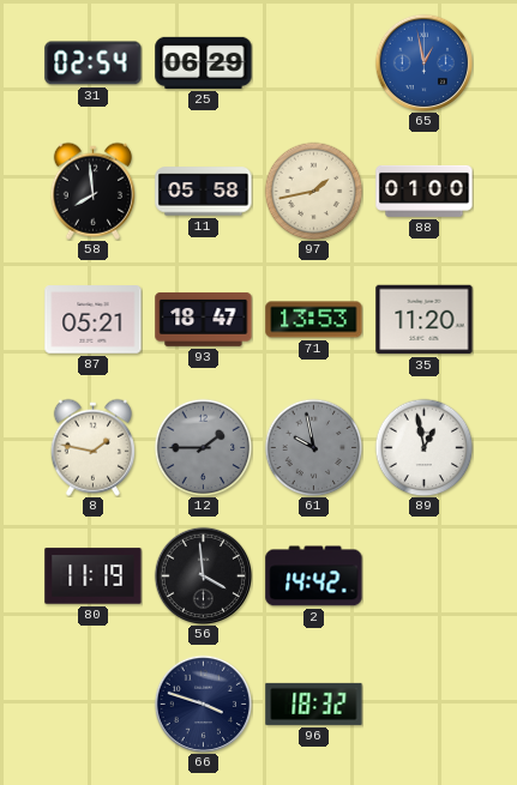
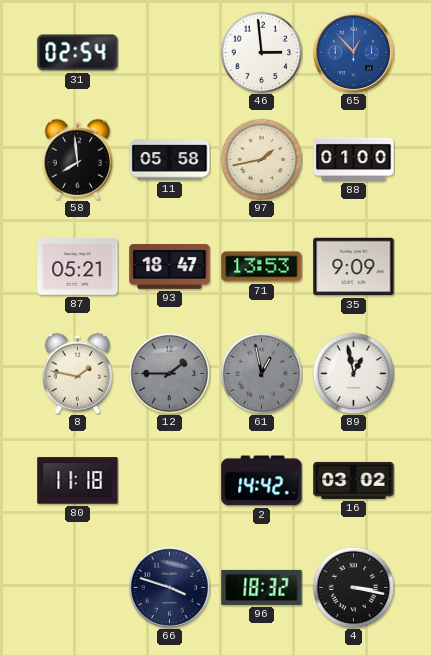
25: 06:29 -> none (204, 62)
46: none -> 2:59 (261, 52)
65: 12:58 -> 12:53 (353, 52)
35: 11:20 -> 9:09 (354, 267)
61: 9:58 -> 12:58 (261, 373)
80: 11:19 -> 11:18 (78, 481)
56: 3:59 -> none (203, 575)
16: none -> 03:02 (354, 480)
4: none -> 3:17 (353, 587)
